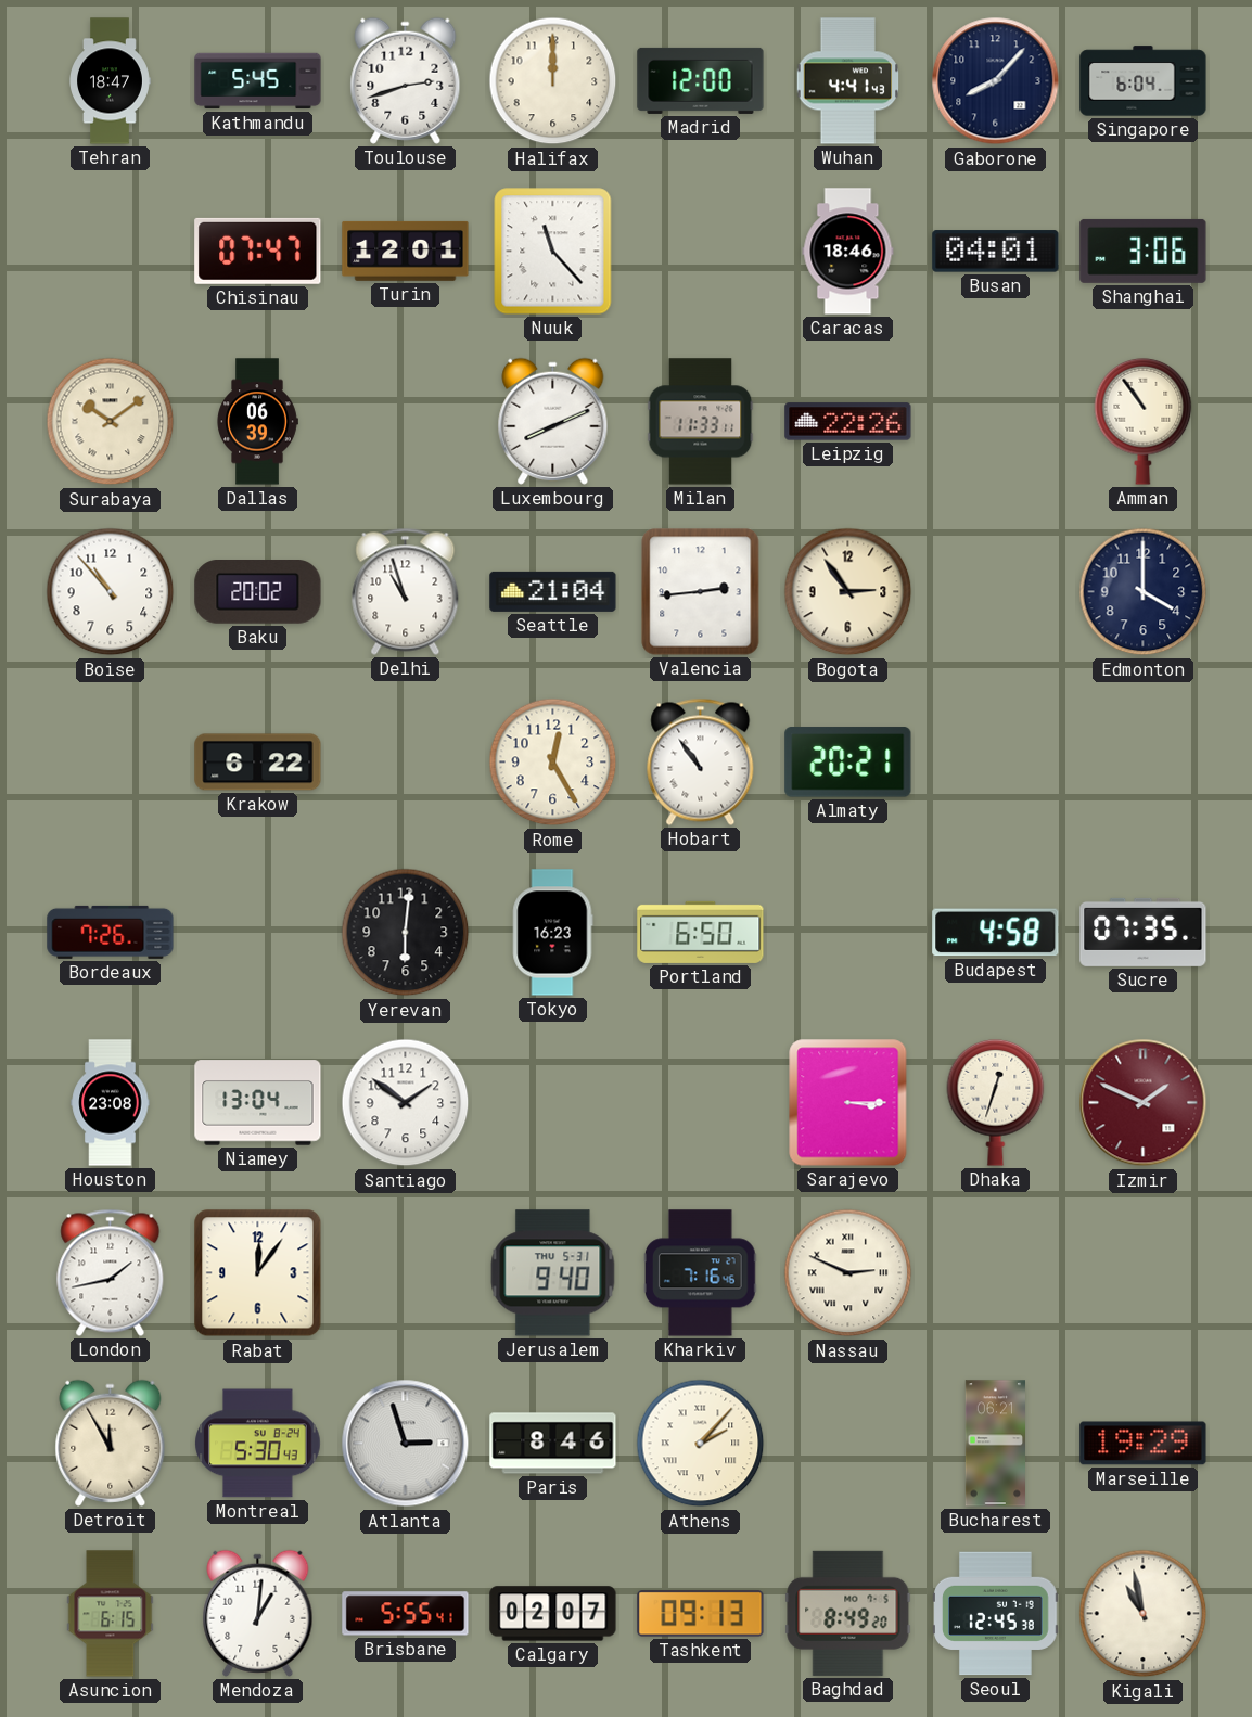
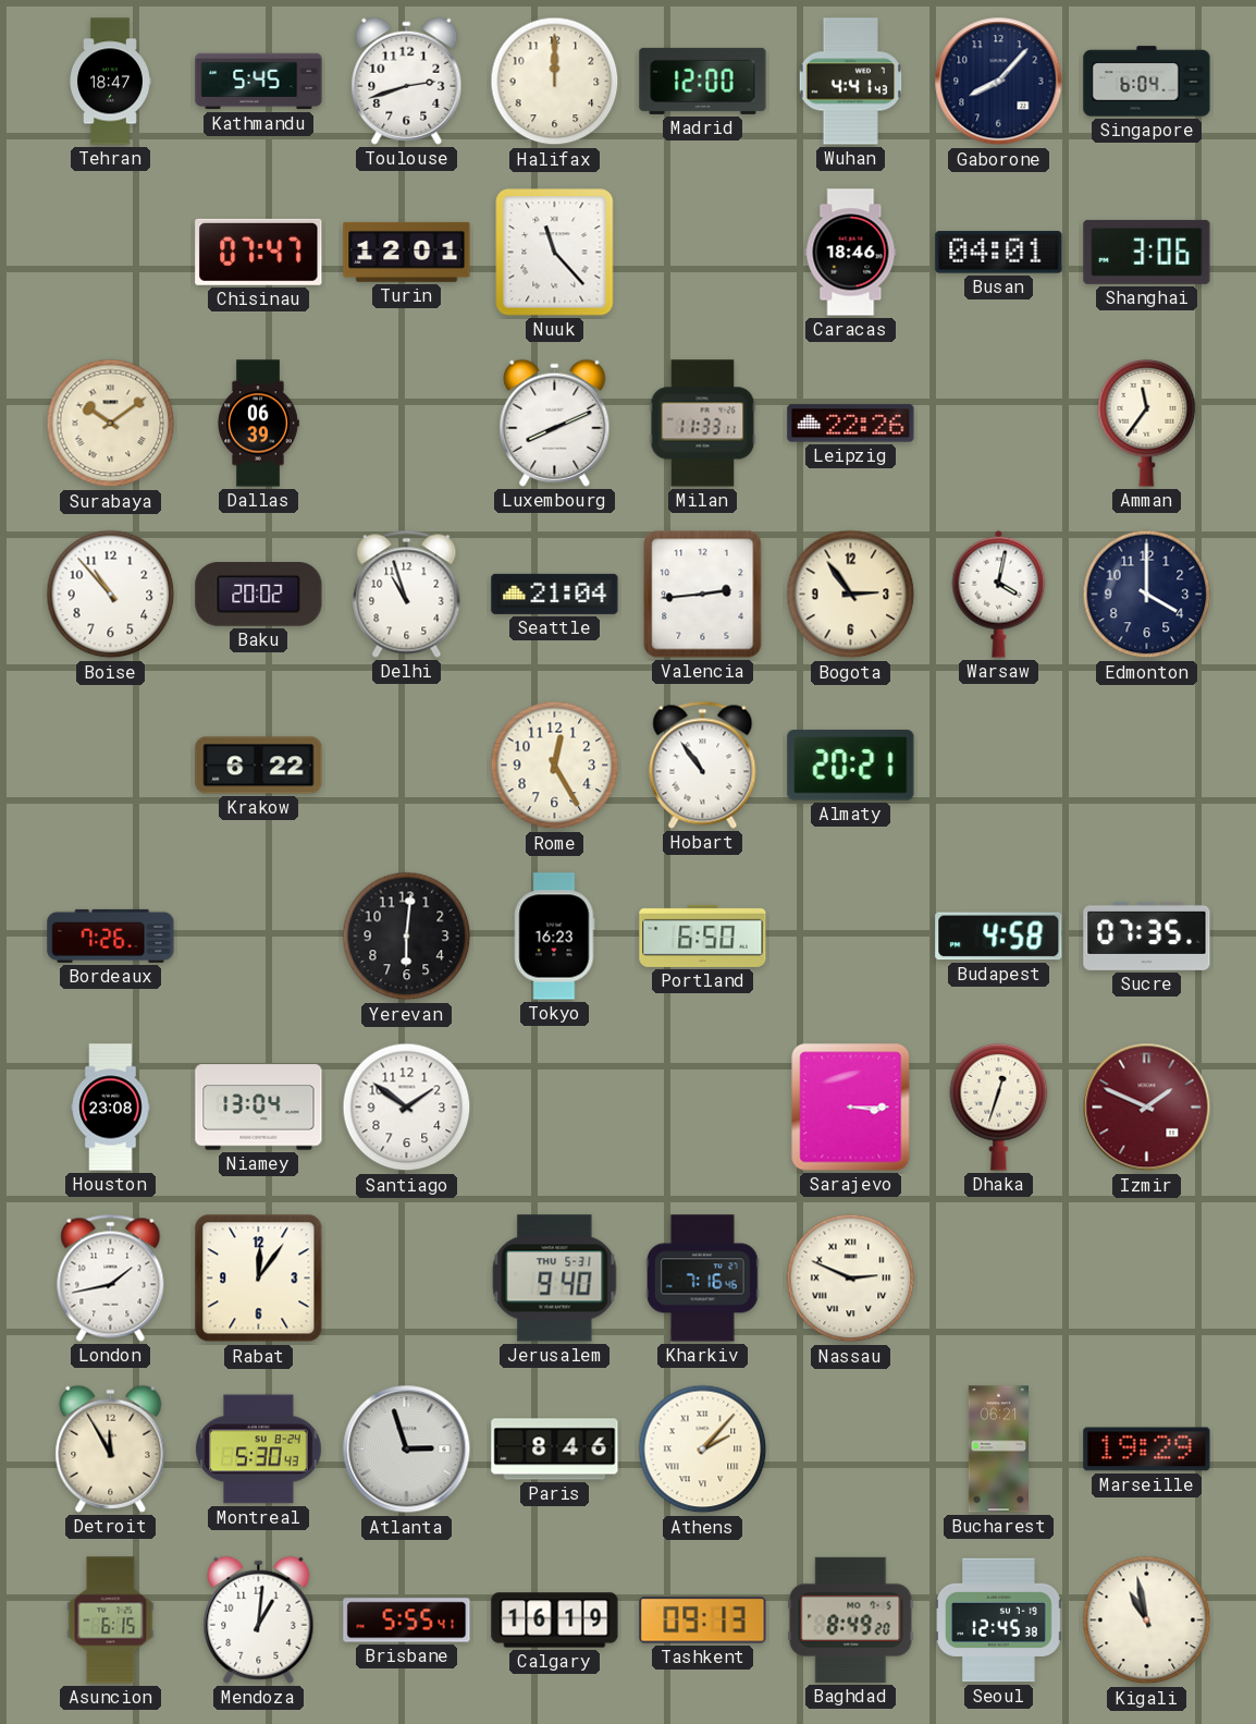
Amman: 10:54 -> 11:36 (1147, 423)
Warsaw: none -> 4:02 (999, 594)
Calgary: 02:07 -> 16:19 (555, 1621)
